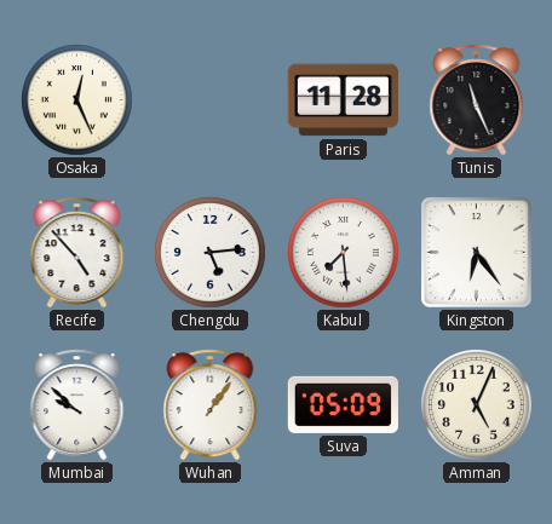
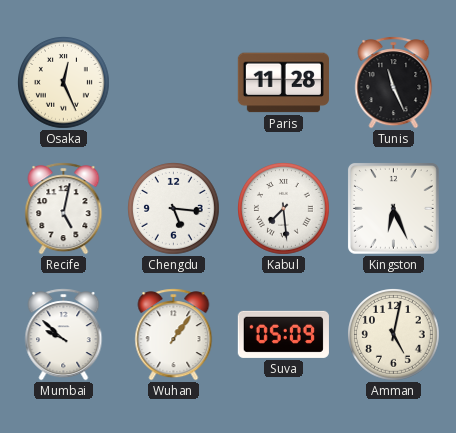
Recife: 4:53 -> 5:02 (64, 209)
Chengdu: 5:14 -> 5:16 (174, 209)
Kingston: 6:24 -> 6:26 (393, 208)
Amman: 5:04 -> 5:02 (394, 335)
